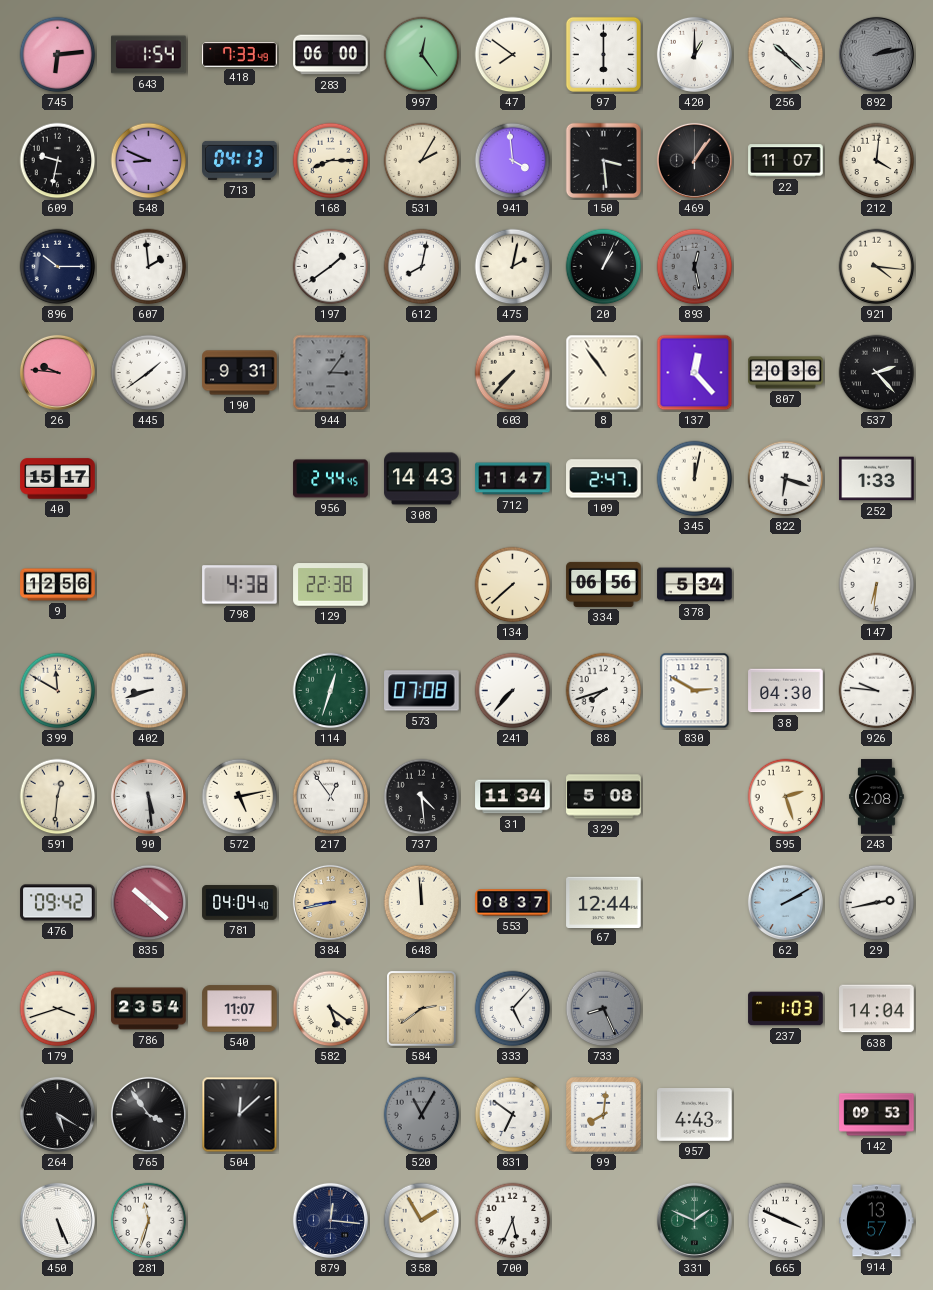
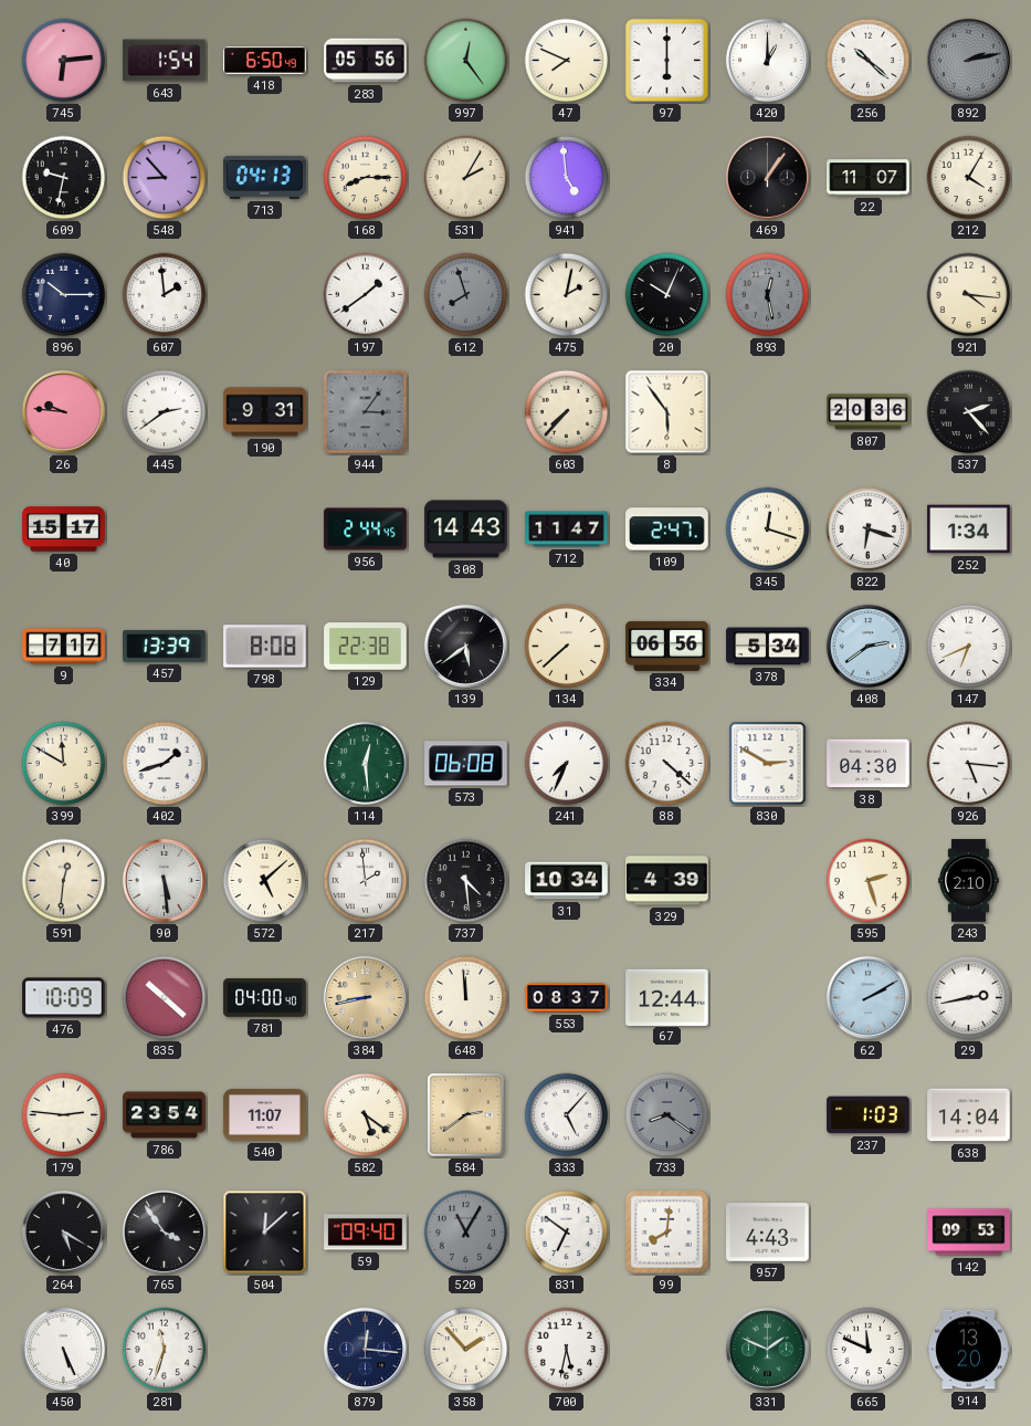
418: 7:33 -> 6:50 (265, 61)
283: 06:00 -> 05:56 (366, 61)
47: 7:51 -> 7:49 (567, 61)
548: 8:49 -> 8:53 (165, 178)
941: 3:59 -> 4:59 (567, 178)
150: 3:29 -> none (603, 160)
212: 4:01 -> 4:05 (969, 178)
612: 8:02 -> 7:57 (466, 295)
612 dial: white -> grey (466, 295)
20: 1:04 -> 10:04 (667, 295)
445: 1:39 -> 2:39 (165, 412)
8: 10:54 -> 5:54 (667, 412)
137: 12:23 -> none (695, 373)
345: 12:02 -> 12:18 (768, 529)
252: 1:33 -> 1:34 (969, 529)
9: 12:56 -> 7:17 (64, 647)
457: none -> 13:39 (165, 646)
798: 4:38 -> 8:08 (265, 647)
139: none -> 5:39 (465, 646)
408: none -> 2:39 (867, 646)
147: 6:31 -> 6:41 (969, 647)
402: 8:42 -> 1:42 (165, 764)
114: 12:33 -> 12:29 (366, 764)
573: 07:08 -> 06:08 (466, 764)
241: 7:37 -> 7:34 (567, 764)
88: 7:42 -> 4:22 (667, 764)
926: 9:46 -> 5:16 (969, 764)
572: 5:13 -> 5:08 (265, 881)
217: 12:54 -> 1:59 (366, 881)
31: 11:34 -> 10:34 (567, 881)
329: 5:08 -> 4:39 (667, 881)
243: 2:08 -> 2:10 (969, 881)
476: 09:42 -> 10:09 (64, 998)
781: 04:04 -> 04:00 (265, 998)
179: 3:42 -> 2:46 (64, 1115)
733: 8:26 -> 8:21 (667, 1115)
59: none -> 09:40 (366, 1233)
358: 1:55 -> 1:53 (466, 1350)
700: 5:34 -> 5:32 (567, 1350)
665: 3:49 -> 11:49 (869, 1350)
914: 13:57 -> 13:20 (969, 1350)
